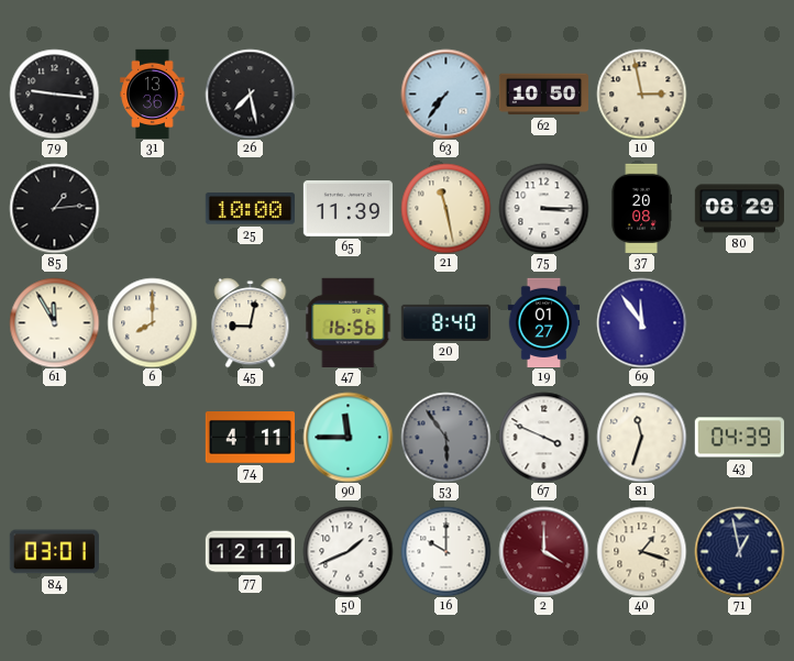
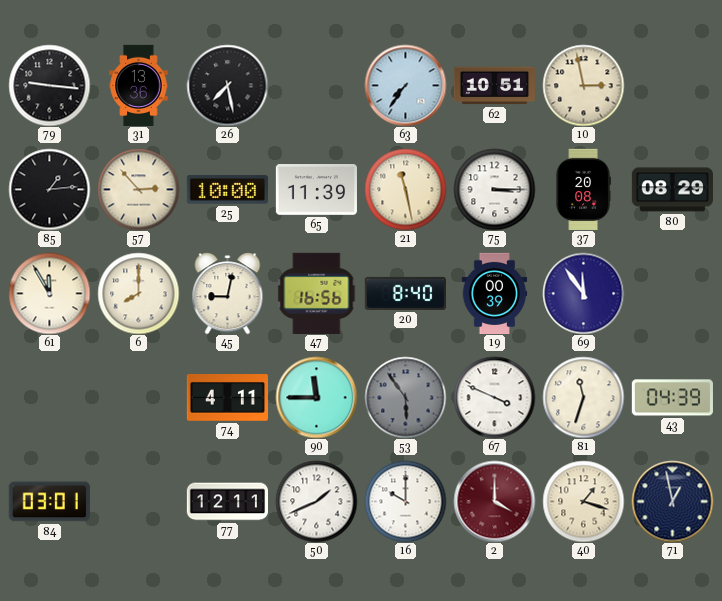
62: 10:50 -> 10:51 (494, 86)
57: none -> 2:53 (138, 189)
19: 01:27 -> 00:39 (495, 293)
